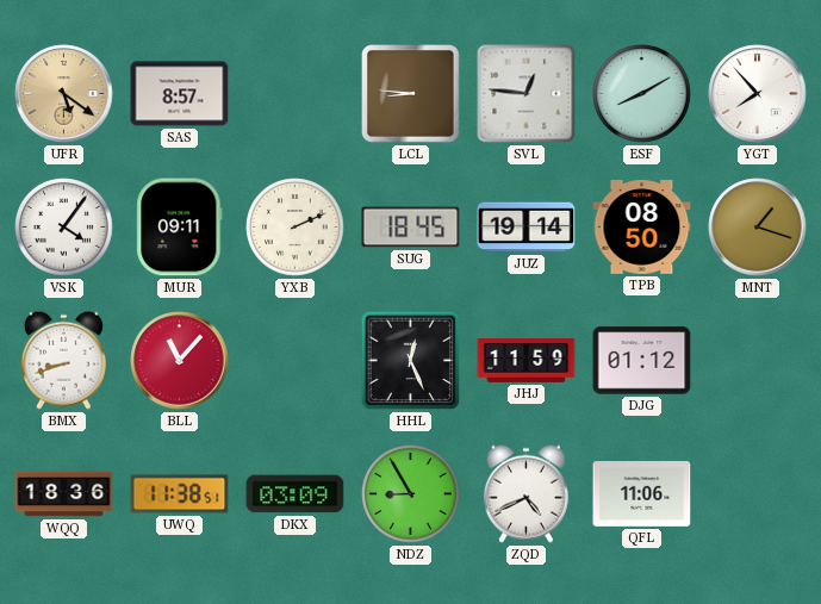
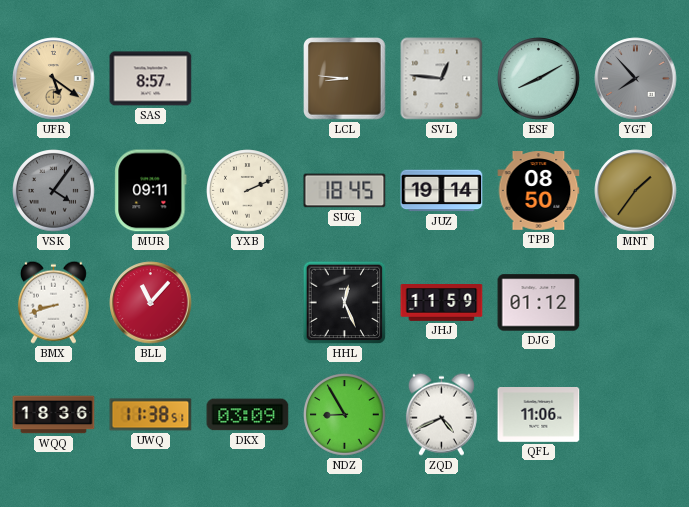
YGT dial: white -> grey (636, 79)
VSK dial: white -> grey (54, 191)
MNT: 1:18 -> 1:36 (636, 191)
